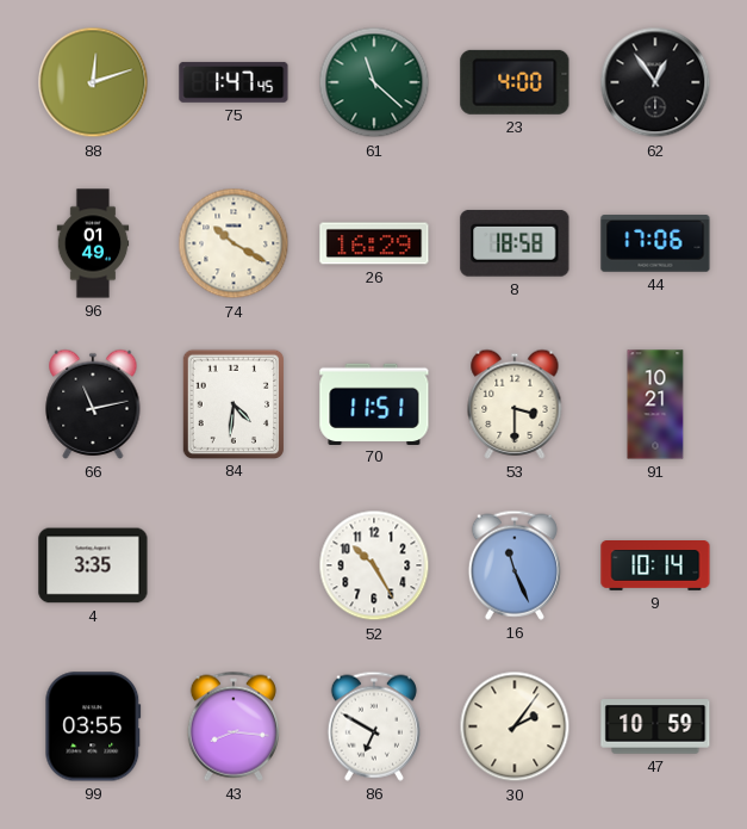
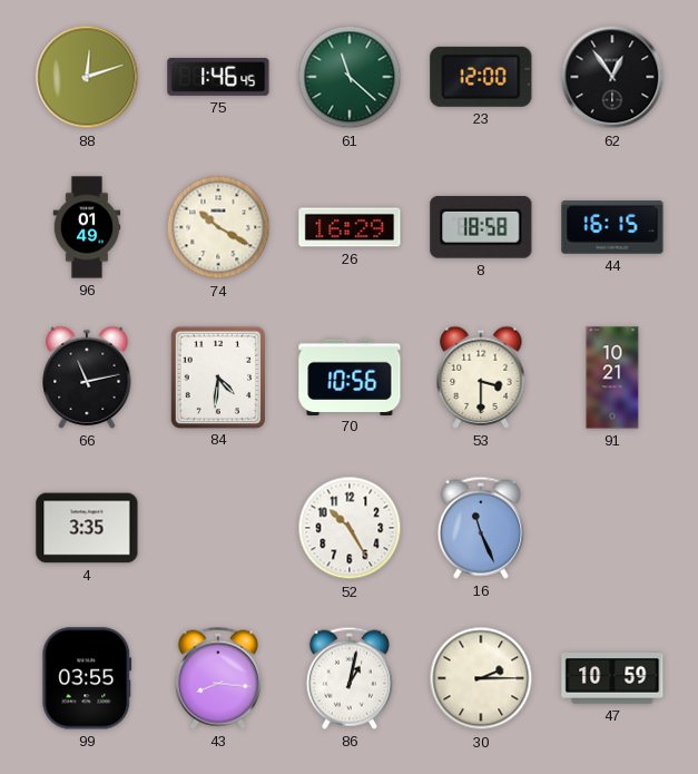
75: 1:47 -> 1:46 (218, 77)
23: 4:00 -> 12:00 (481, 77)
44: 17:06 -> 16:15 (612, 227)
70: 11:51 -> 10:56 (350, 376)
9: 10:14 -> none (655, 567)
86: 6:50 -> 1:02 (350, 678)
30: 2:06 -> 2:15 (481, 678)
